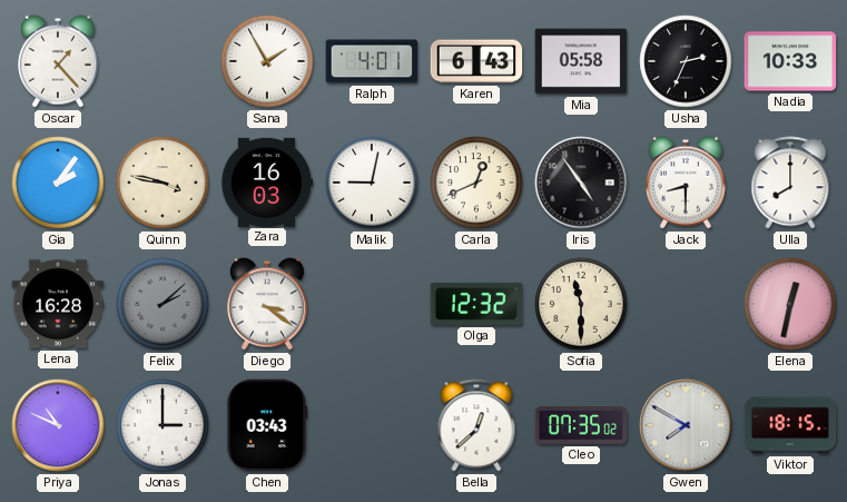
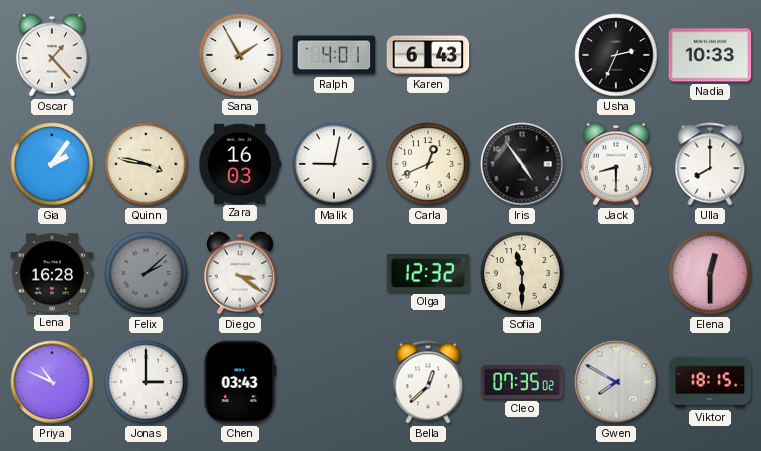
Mia: 05:58 -> none (581, 61)
Elena: 12:32 -> 12:30 (710, 273)
